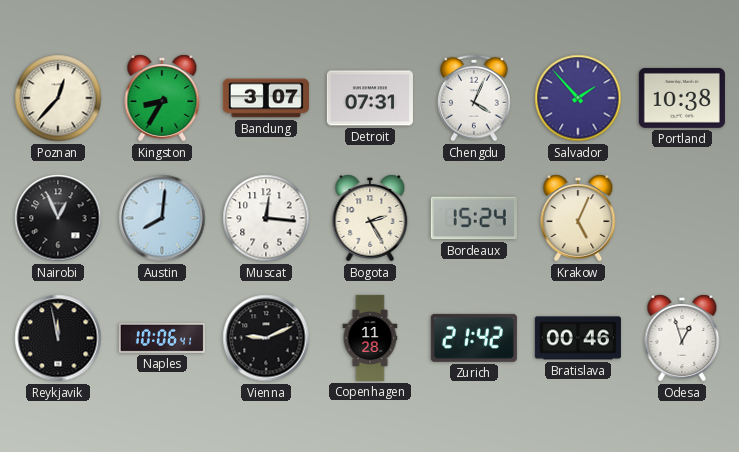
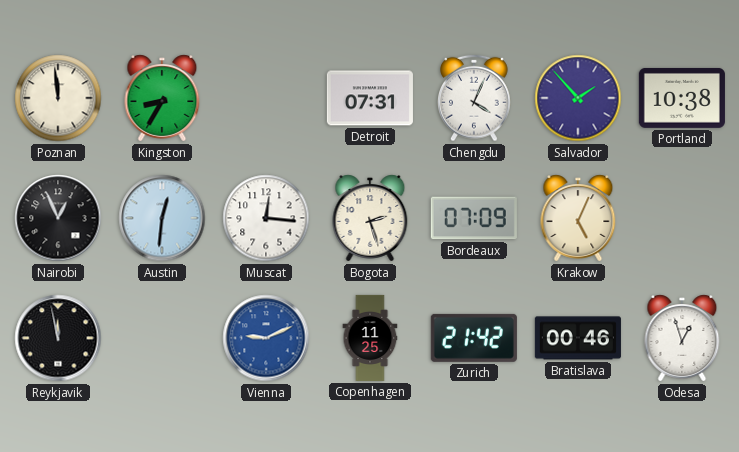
Poznan: 12:37 -> 11:59 (58, 98)
Bandung: 3:07 -> none (266, 98)
Austin: 8:01 -> 12:31 (162, 218)
Bogota: 2:25 -> 2:27 (370, 218)
Bordeaux: 15:24 -> 07:09 (474, 218)
Naples: 10:06 -> none (162, 338)
Vienna dial: black -> blue (266, 338)
Copenhagen: 11:28 -> 11:25 (370, 338)
